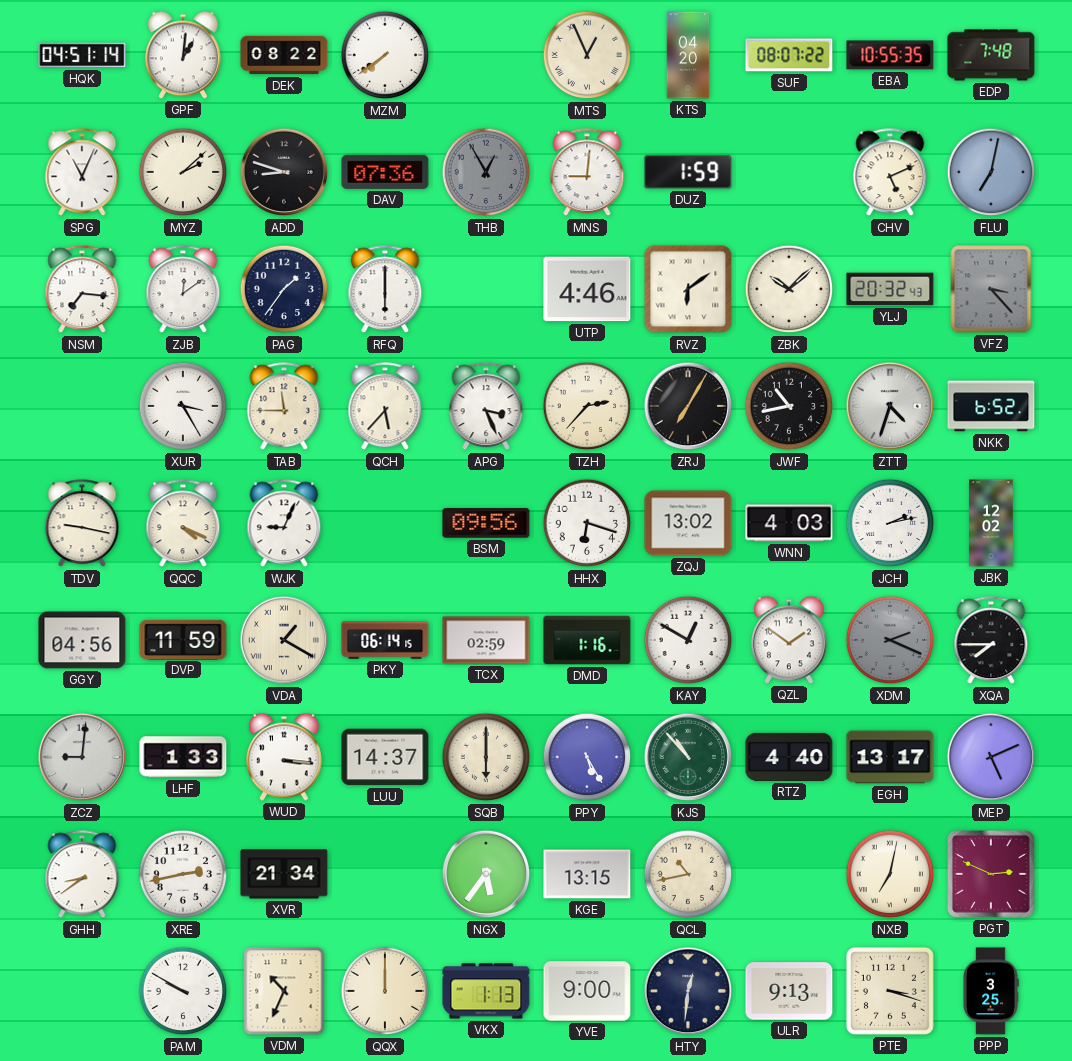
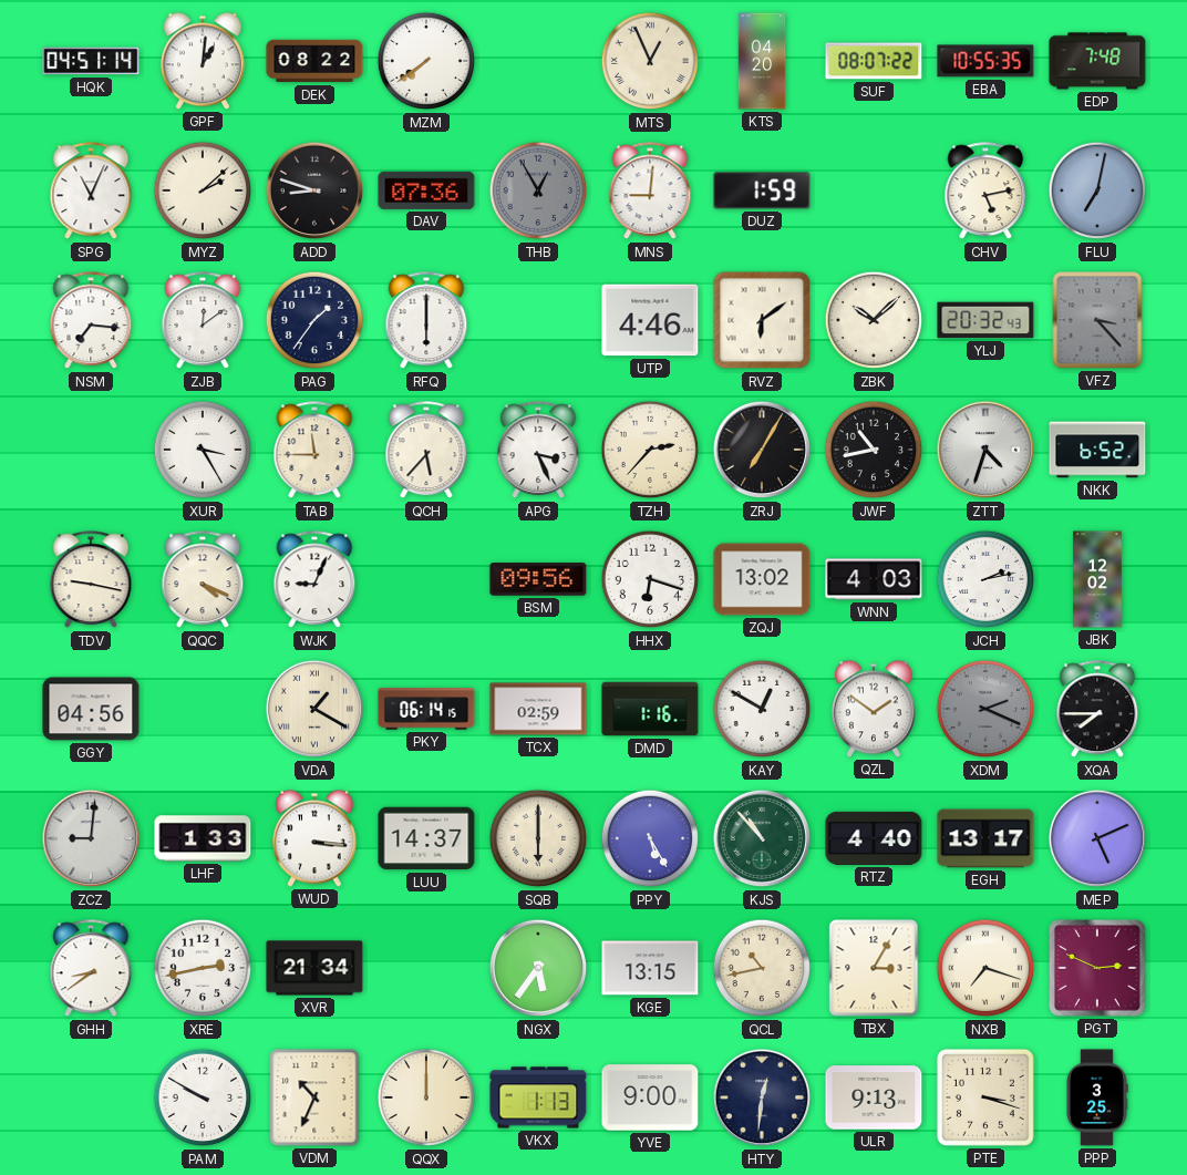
CHV: 5:11 -> 5:13 (985, 192)
DVP: 11:59 -> none (183, 639)
TBX: none -> 3:05 (874, 968)
NXB: 7:02 -> 7:18 (985, 968)
